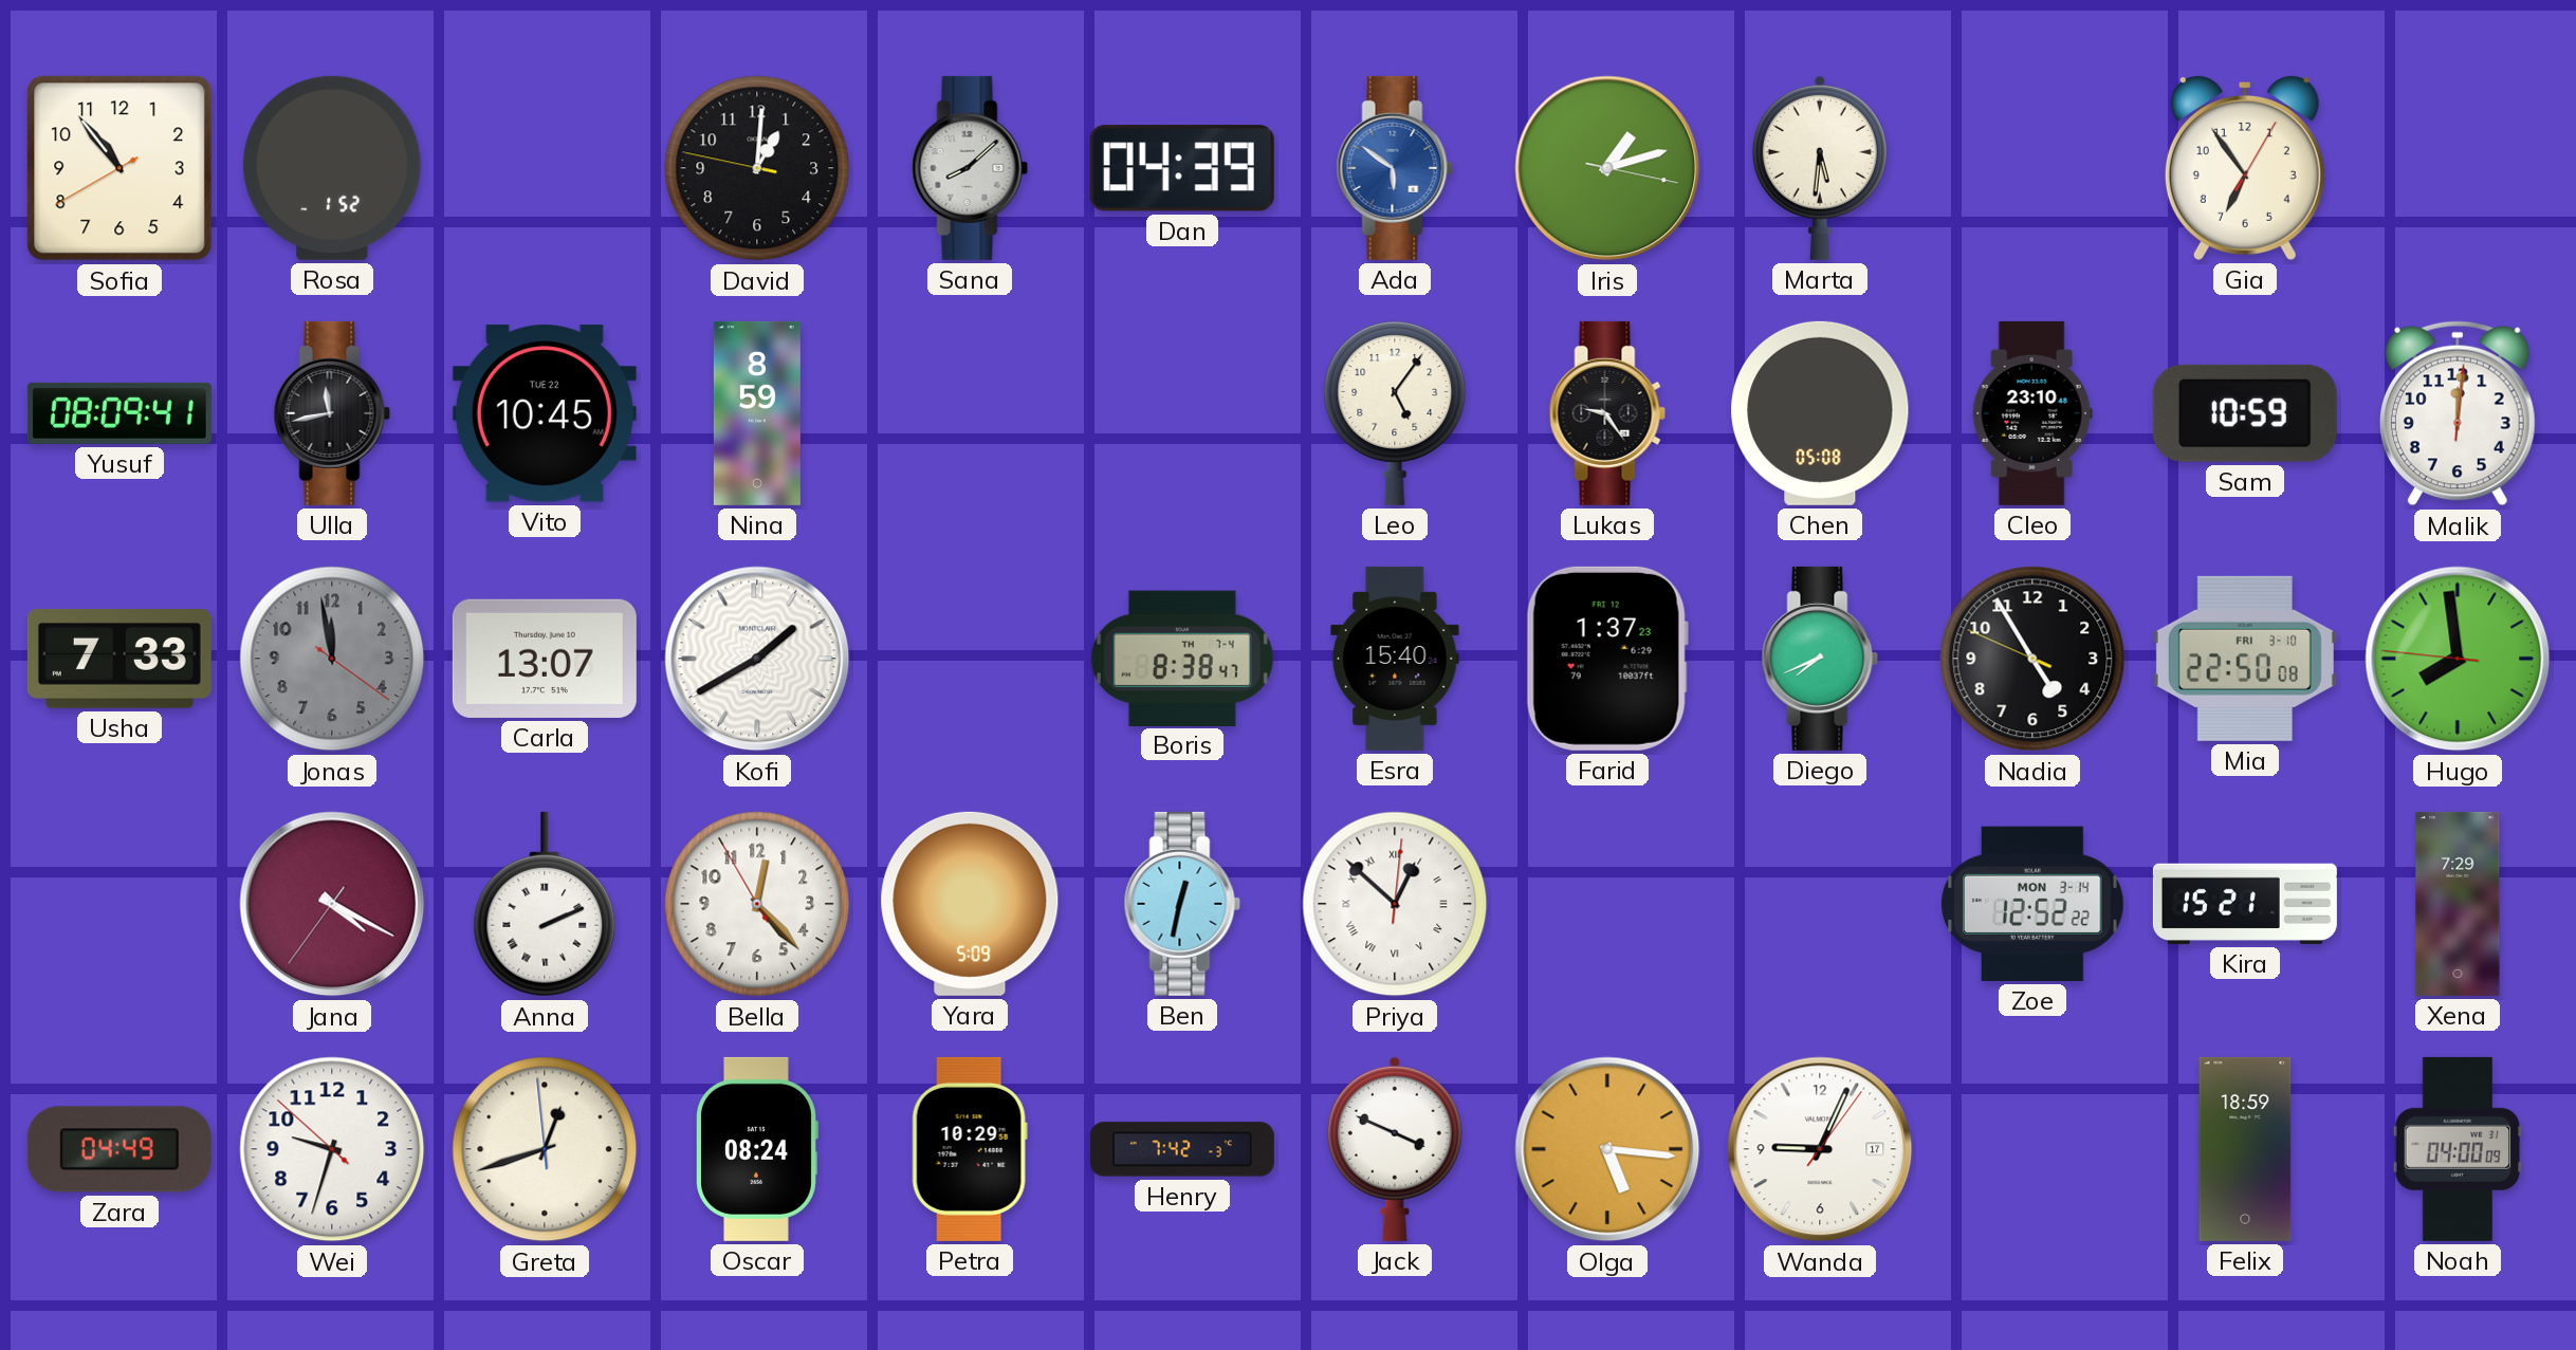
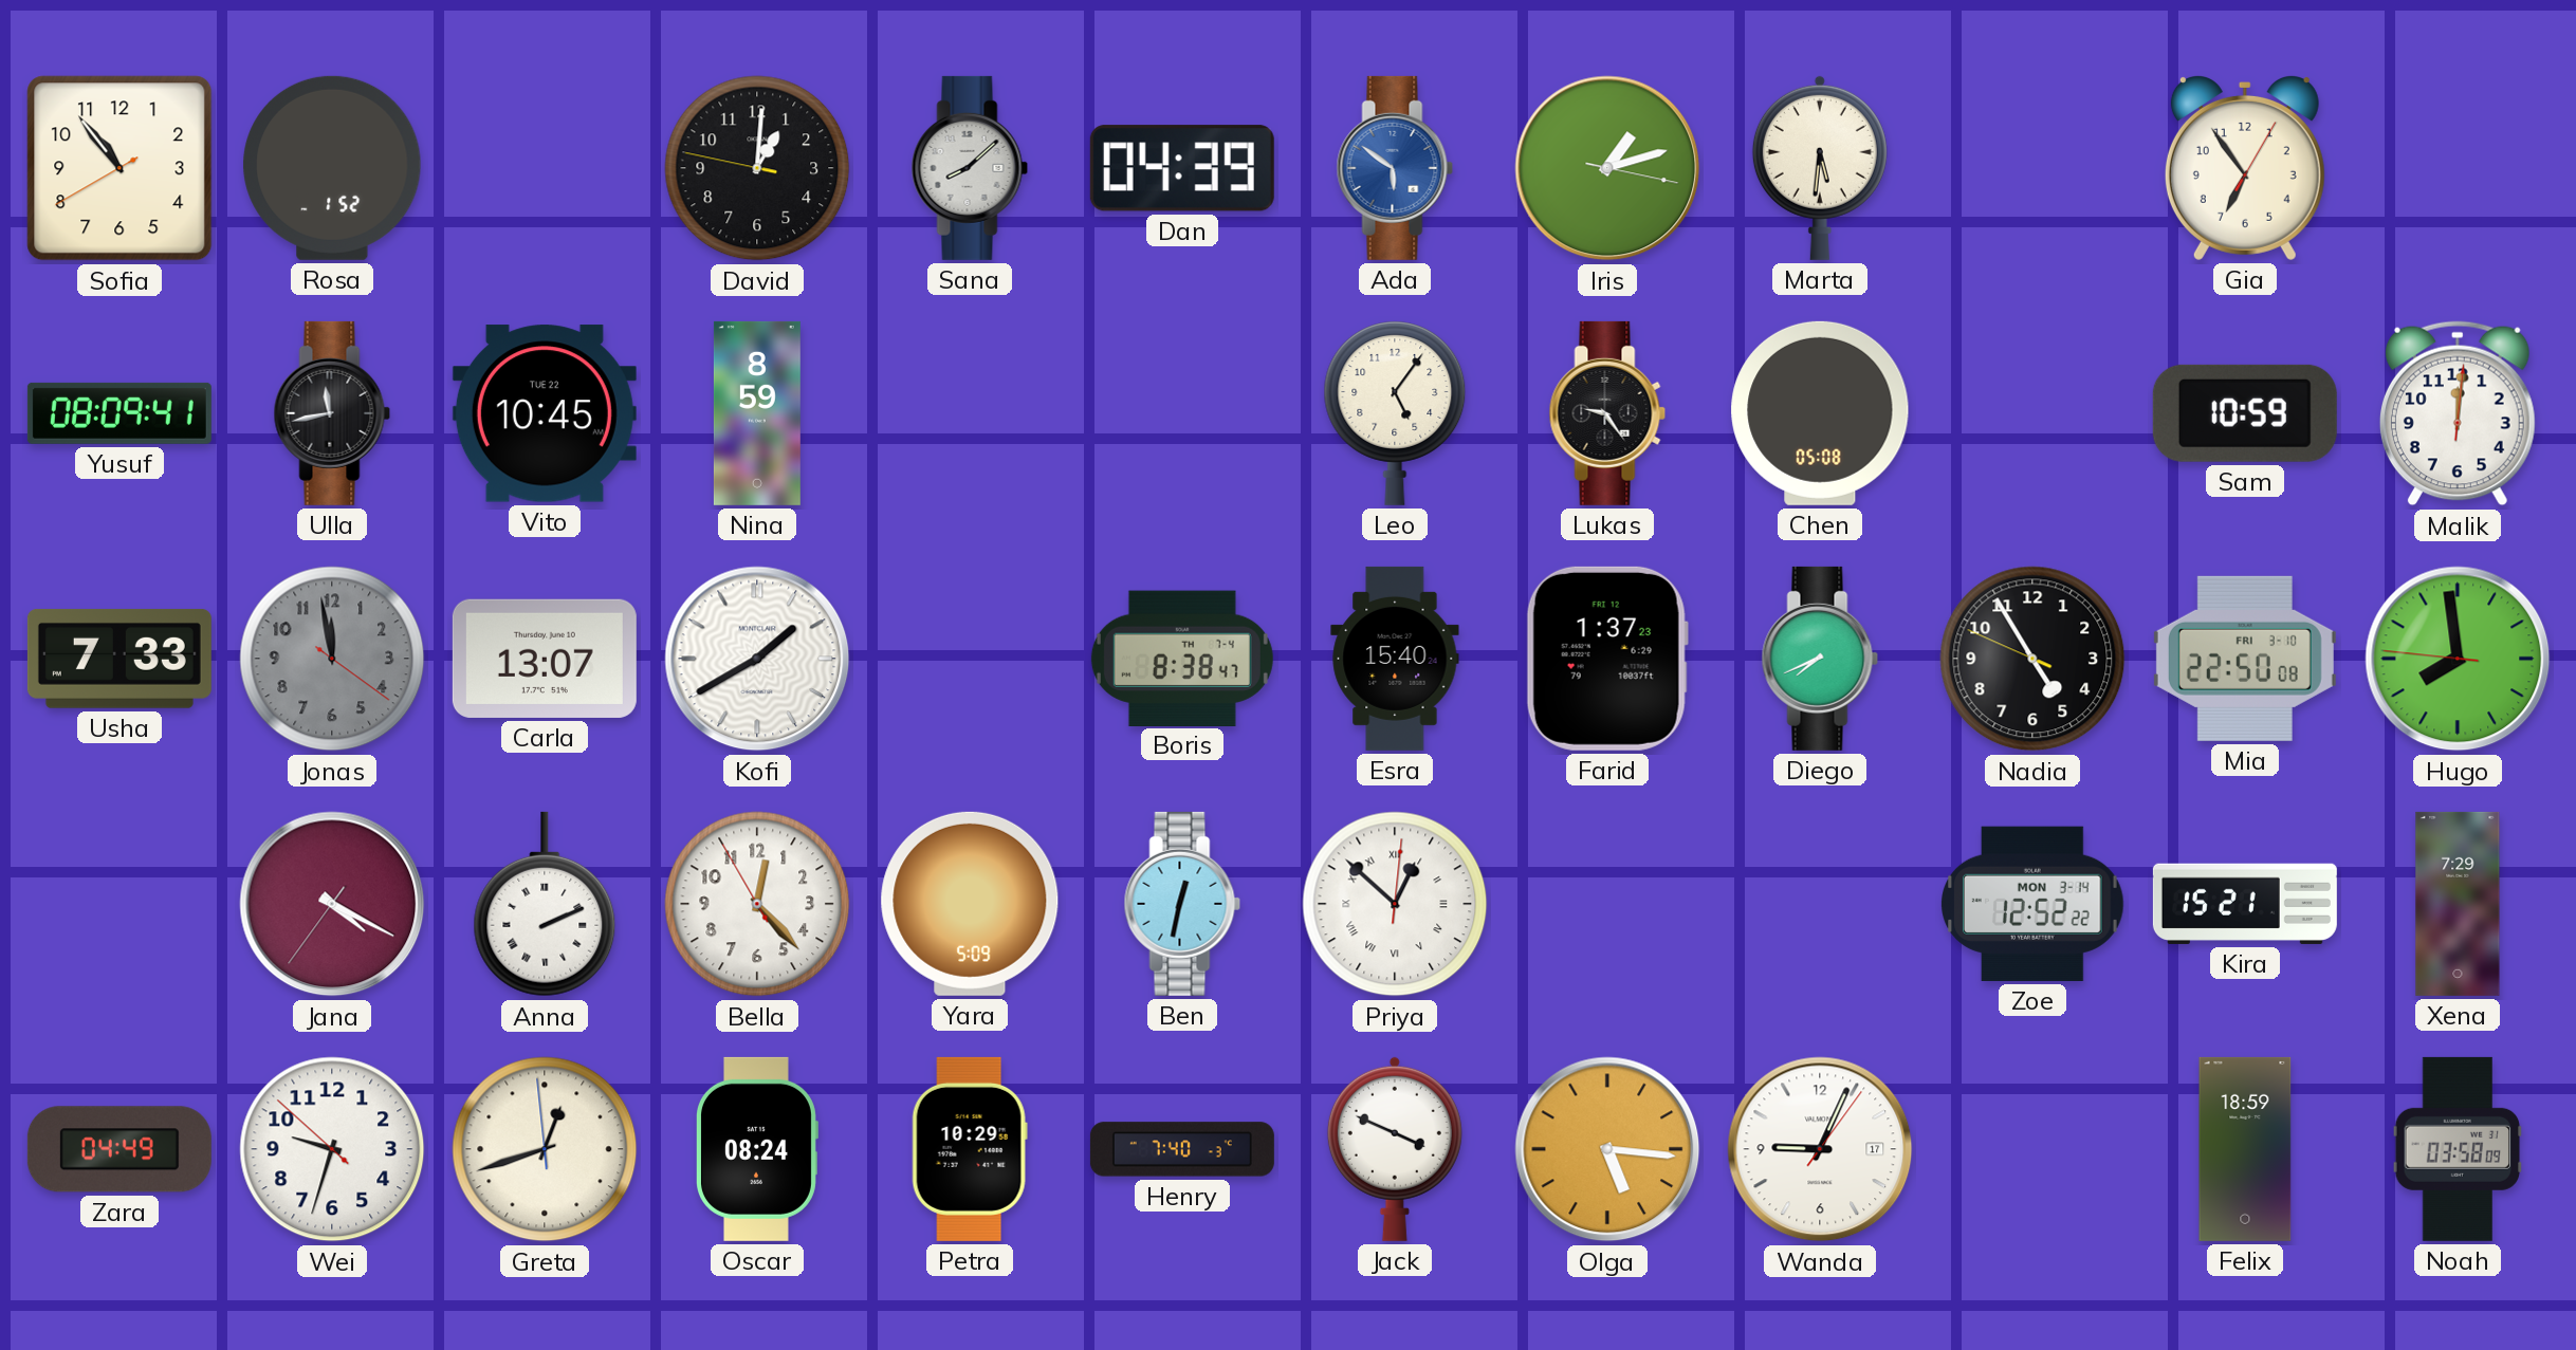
Cleo: 23:10 -> none (2032, 413)
Henry: 7:42 -> 7:40 (1182, 1149)
Noah: 04:00 -> 03:58 (2458, 1149)
